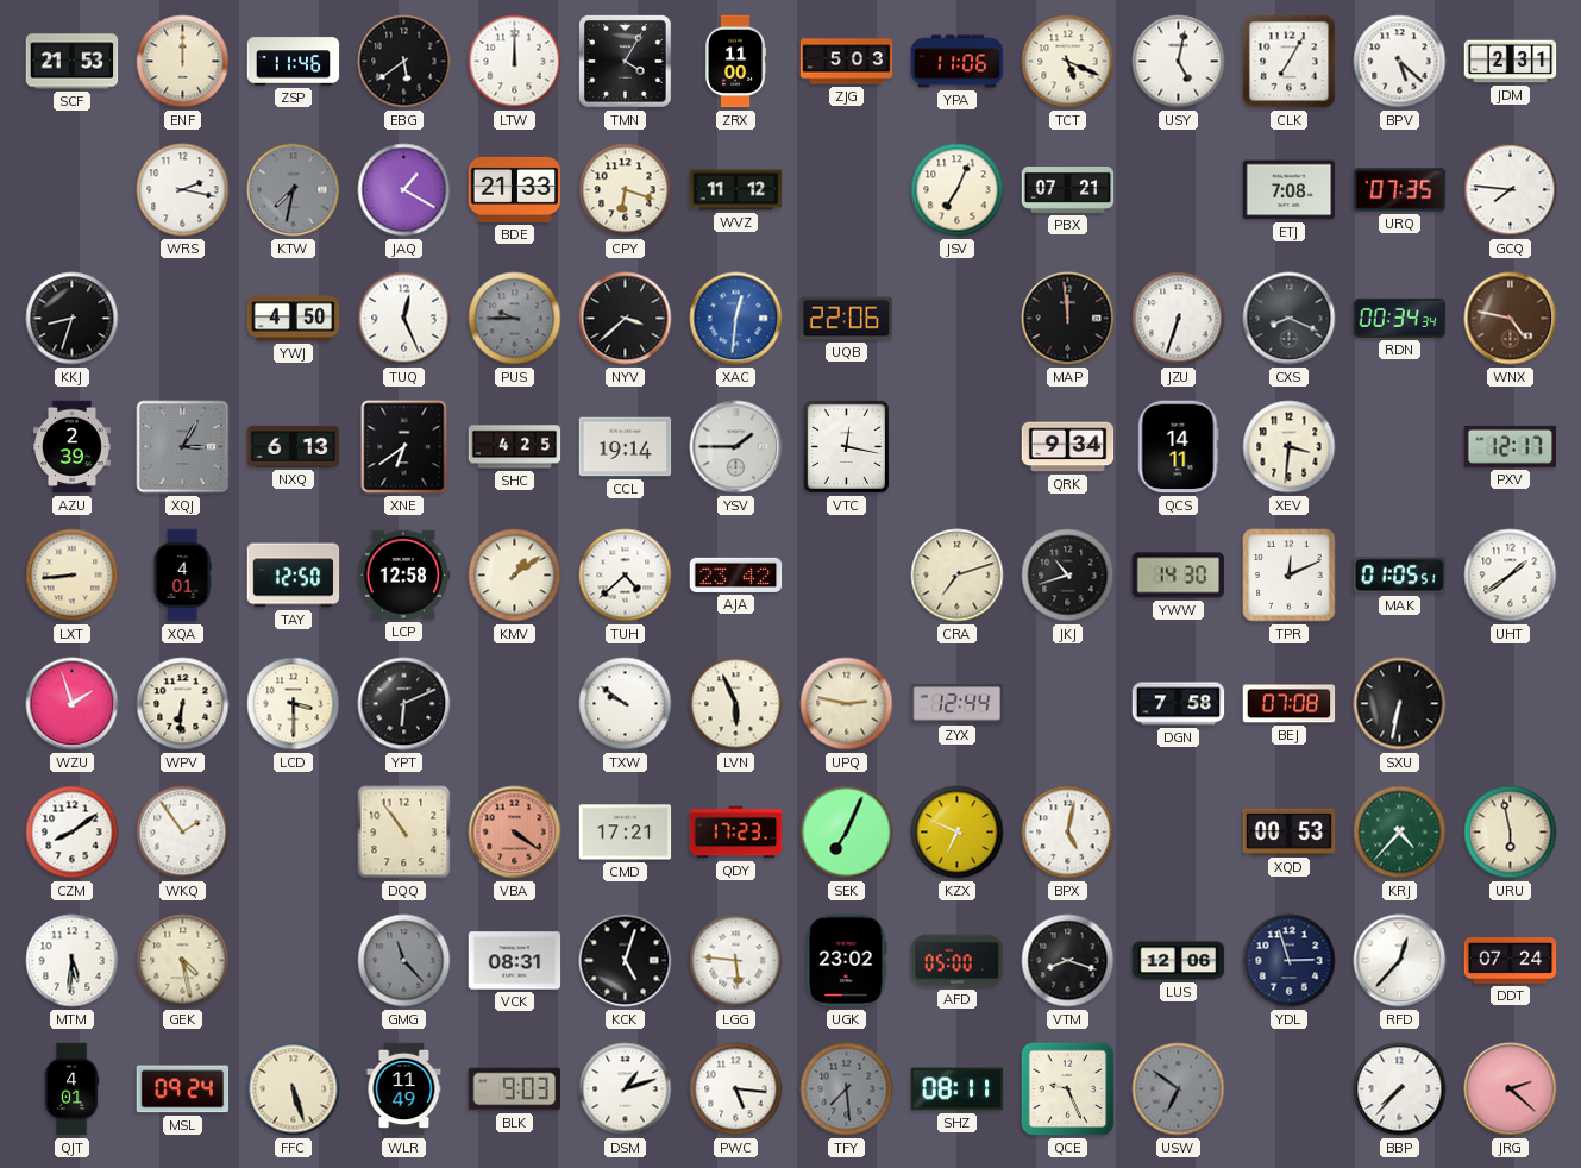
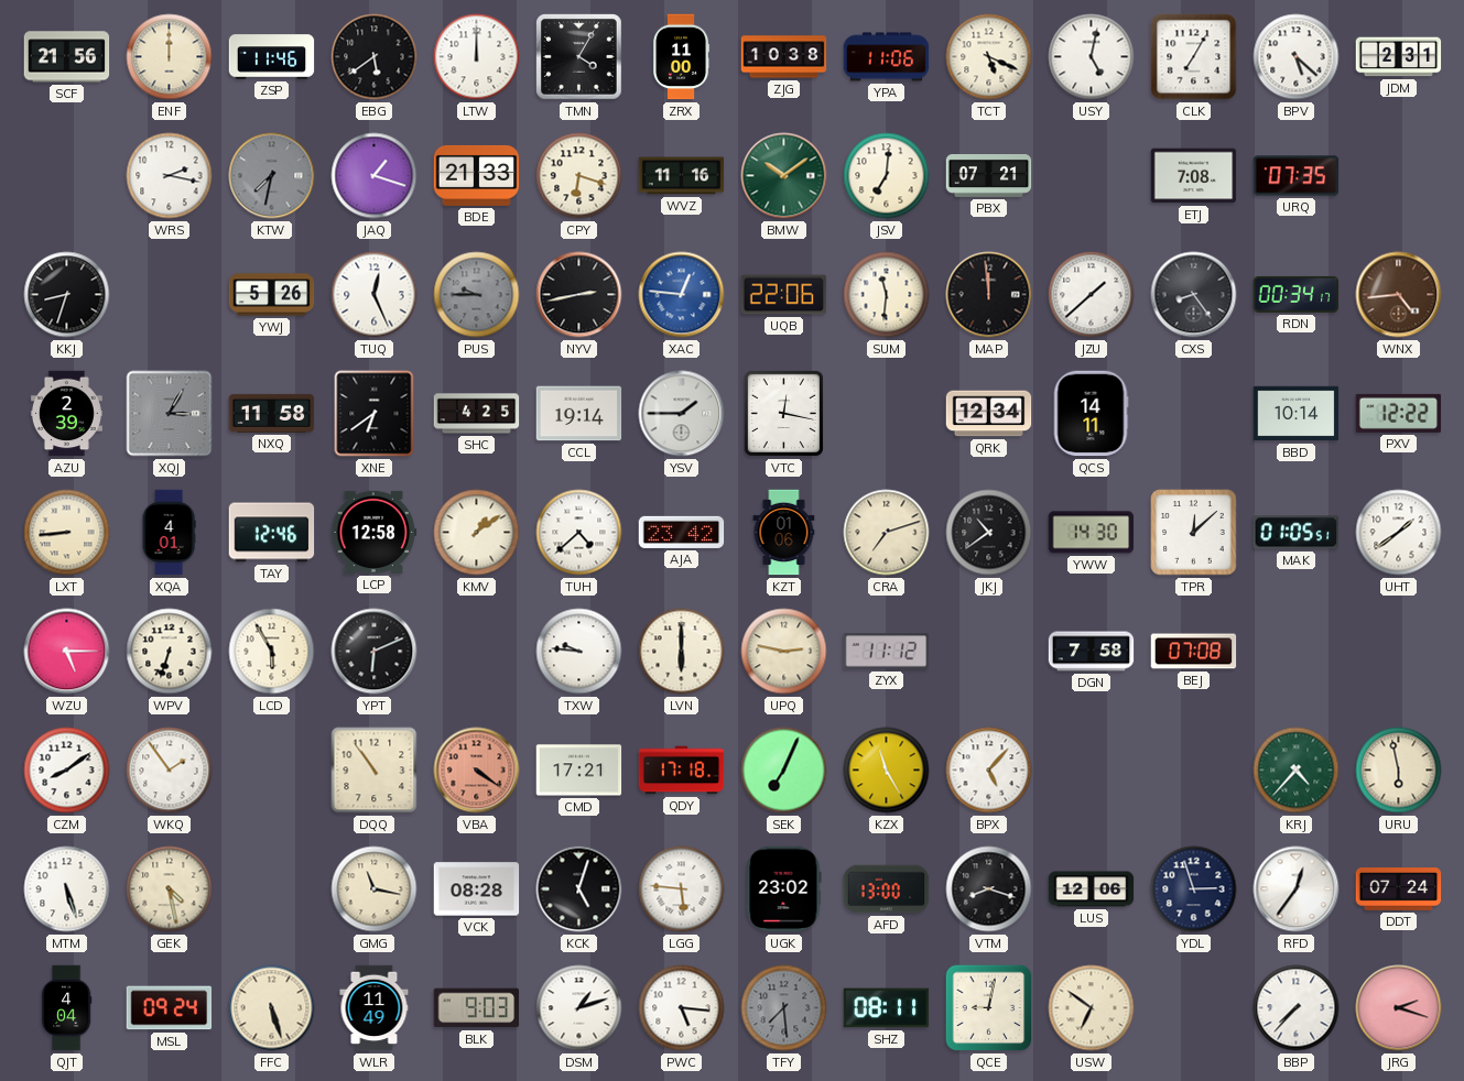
SCF: 21:53 -> 21:56 (67, 57)
ZJG: 5:03 -> 10:38 (784, 57)
JAQ: 1:20 -> 1:18 (375, 176)
WVZ: 11:12 -> 11:16 (682, 176)
BMW: none -> 10:09 (784, 176)
JSV: 7:04 -> 7:01 (887, 176)
GCQ: 7:46 -> none (1511, 190)
YWJ: 4:50 -> 5:26 (272, 295)
NYV: 3:38 -> 2:43 (579, 295)
XAC: 12:31 -> 12:46 (682, 295)
SUM: none -> 11:31 (887, 295)
JZU: 6:33 -> 1:38 (1092, 295)
CXS: 8:19 -> 8:24 (1194, 295)
RDN: 00:34:34 -> 00:34:17 (1297, 294)
WNX: 4:47 -> 4:44 (1399, 295)
NXQ: 6:13 -> 11:58 (272, 413)
QRK: 9:34 -> 12:34 (989, 414)
XEV: 3:31 -> none (1290, 447)
BBD: none -> 10:14 (1297, 414)
PXV: 12:17 -> 12:22 (1399, 413)
TAY: 12:50 -> 12:46 (272, 533)
KZT: none -> 01:06 (784, 533)
JKJ: 10:42 -> 10:39 (989, 533)
TPR: 12:11 -> 12:08 (1194, 533)
WZU: 1:57 -> 5:15 (67, 652)
WPV: 6:31 -> 6:33 (170, 652)
LCD: 3:30 -> 5:55 (272, 652)
TXW: 9:51 -> 9:46 (579, 652)
LVN: 5:56 -> 6:00 (682, 652)
ZYX: 12:44 -> 11:12 (887, 652)
SXU: 6:32 -> none (1400, 704)
QDY: 17:23 -> 17:18 (682, 771)
KZX: 6:49 -> 11:25 (887, 771)
BPX: 5:02 -> 5:07 (989, 771)
XQD: 00:53 -> none (1290, 831)
MTM: 5:31 -> 5:27 (67, 889)
GMG: 11:23 -> 11:17 (375, 889)
GMG dial: grey -> cream (375, 889)
VCK: 08:31 -> 08:28 (477, 889)
AFD: 05:00 -> 13:00 (887, 889)
RFD: 12:37 -> 12:36 (1297, 889)
QJT: 4:01 -> 4:04 (66, 1008)
QCE: 9:26 -> 9:02 (989, 1008)
USW dial: grey -> cream (1092, 1008)
JRG: 2:22 -> 2:18 (1399, 1008)
